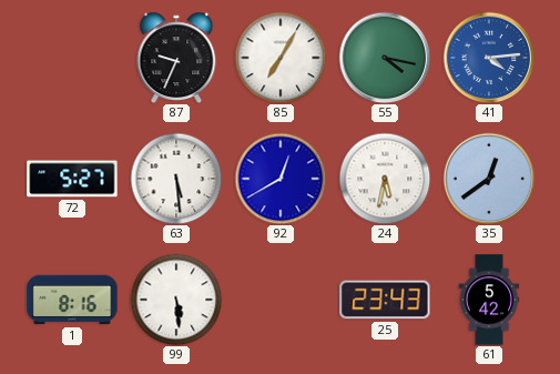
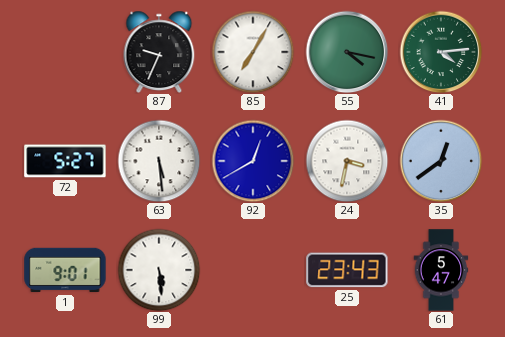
41 dial: blue -> green (441, 52)
24: 5:32 -> 3:32 (347, 161)
1: 8:16 -> 9:01 (65, 270)
61: 5:42 -> 5:47 (441, 270)
